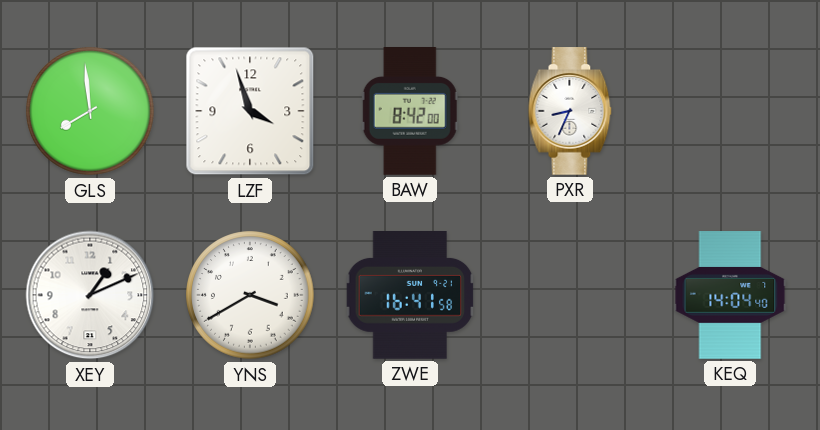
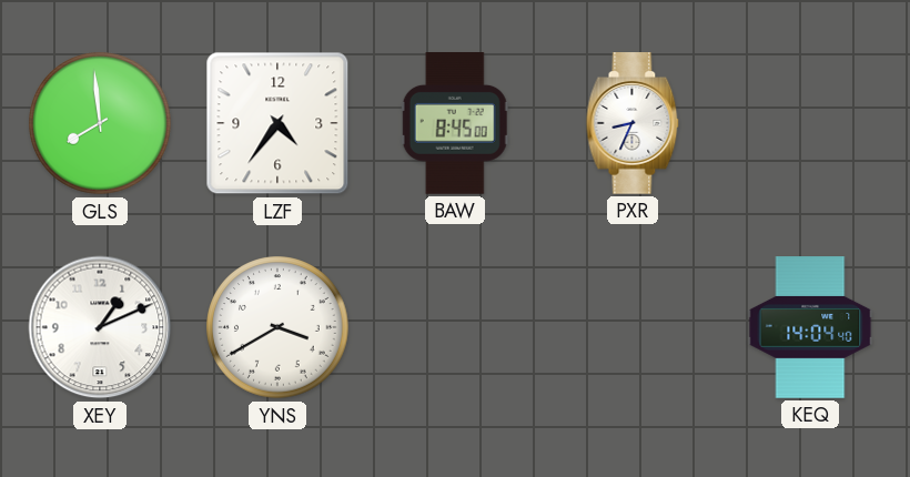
LZF: 3:57 -> 4:36 (277, 123)
BAW: 8:42 -> 8:45 (455, 123)
ZWE: 16:41 -> none (410, 296)
